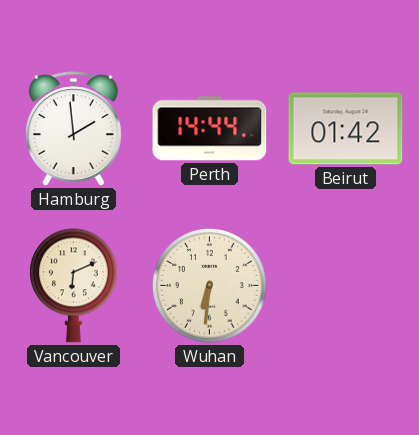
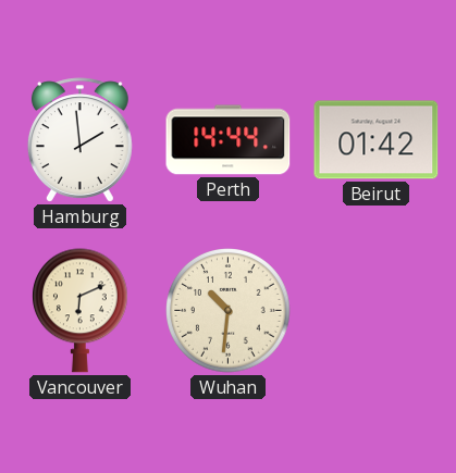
Wuhan: 6:31 -> 10:31 (229, 311)
